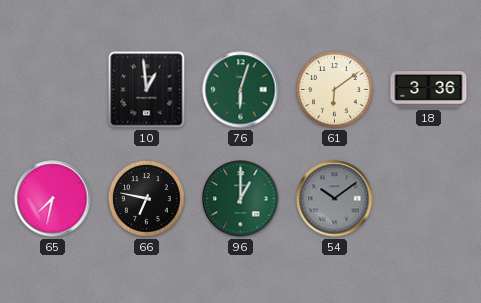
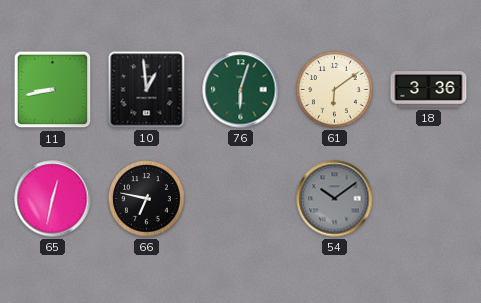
11: none -> 8:43 (53, 90)
65: 7:32 -> 12:32 (53, 199)
96: 1:00 -> none (241, 199)
